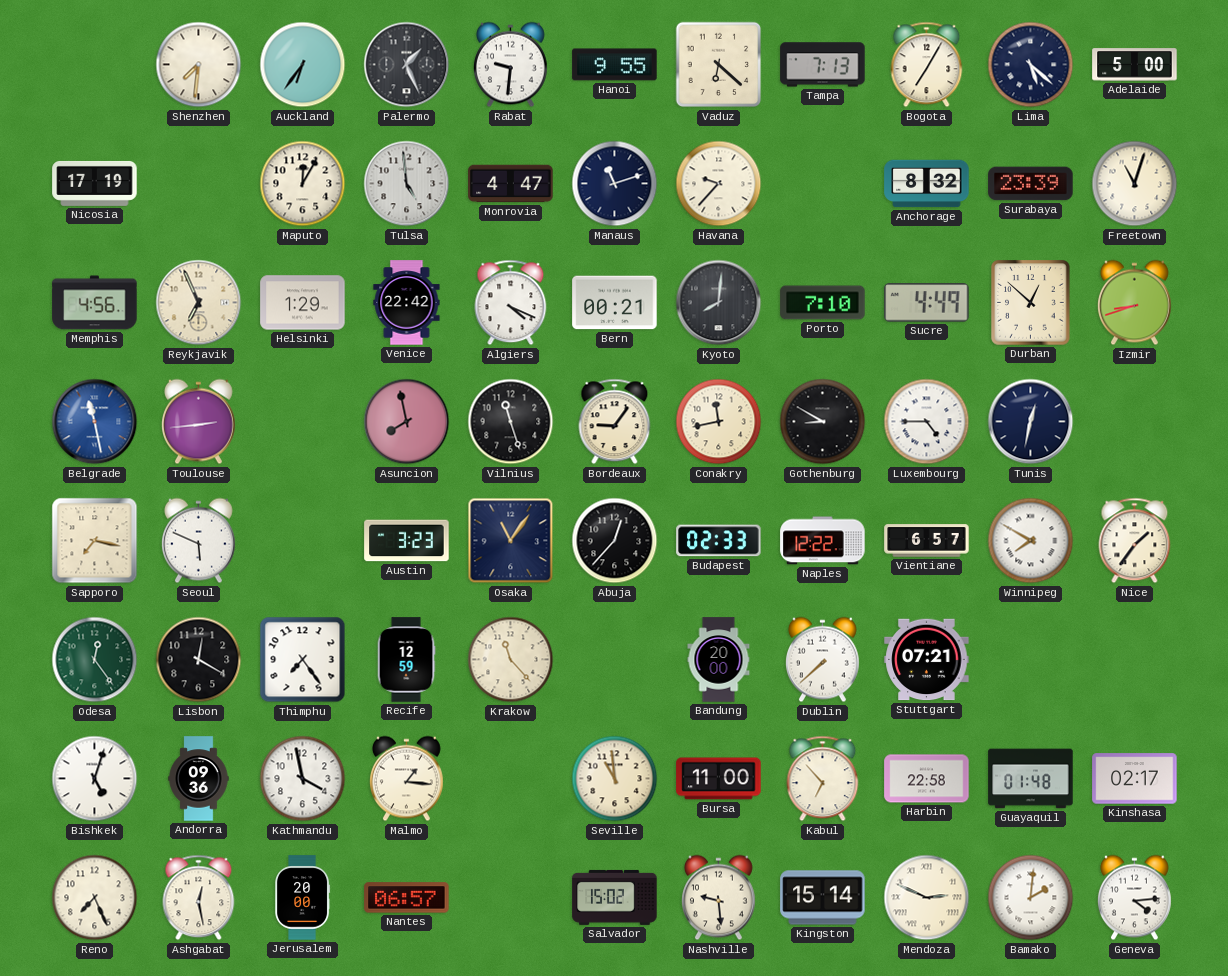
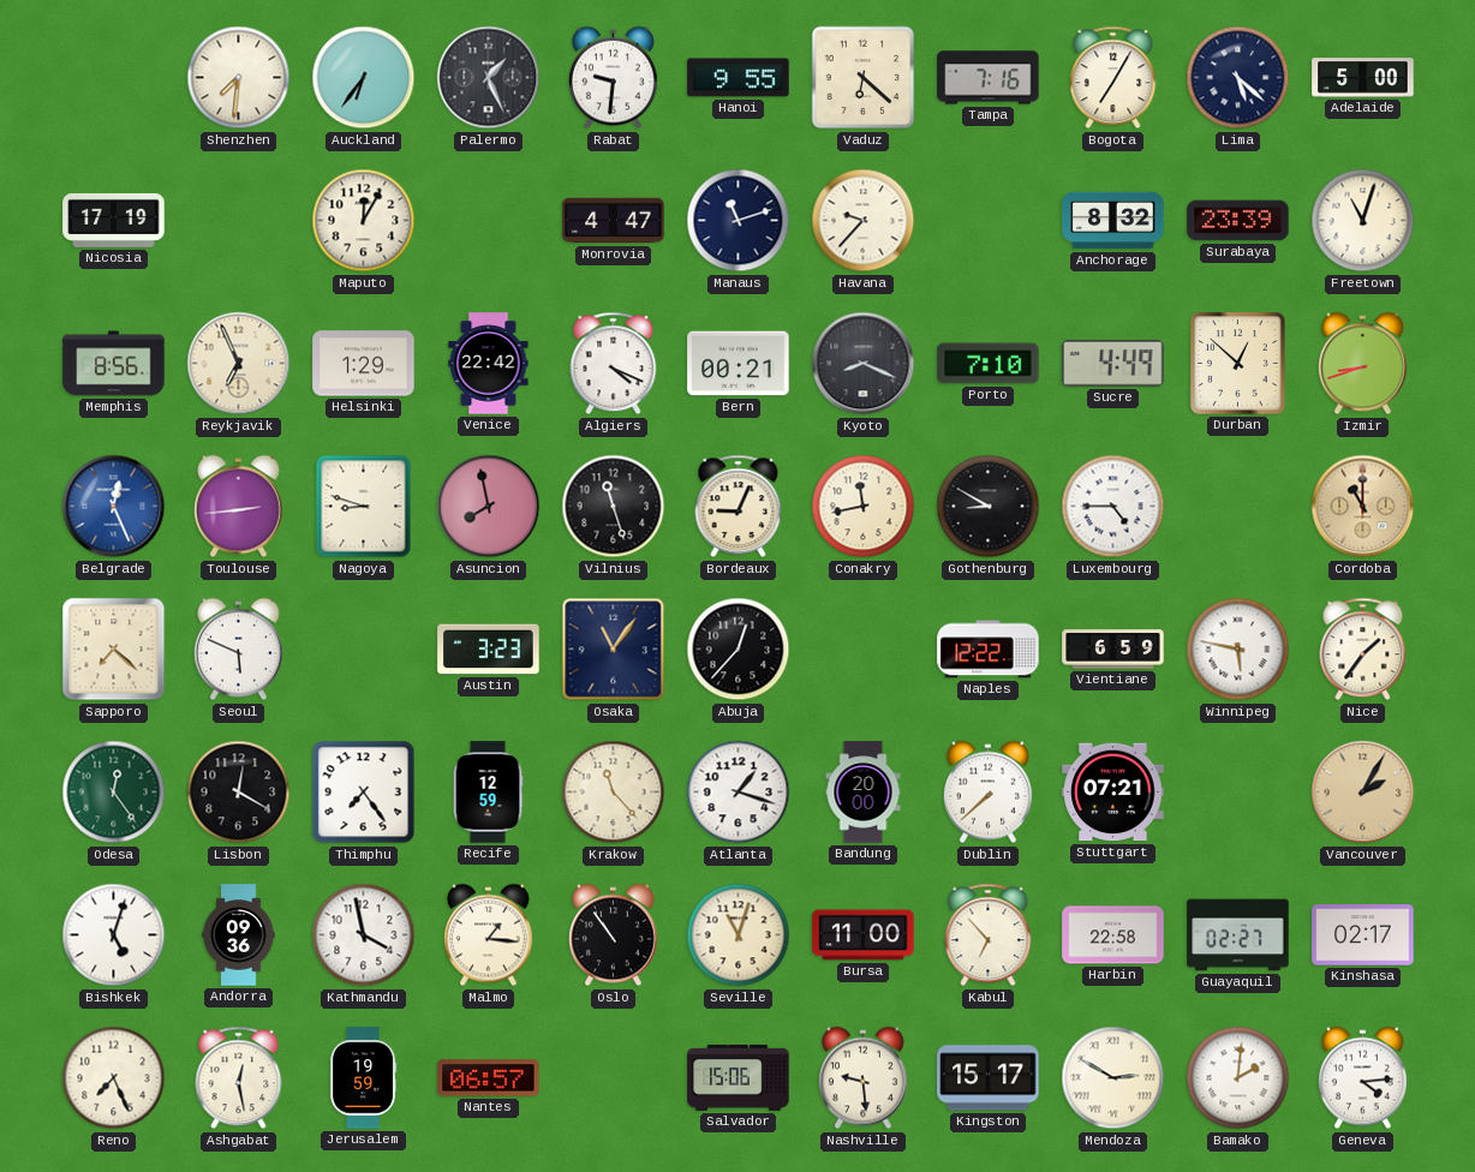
Tampa: 7:13 -> 7:16 (989, 78)
Tulsa: 4:59 -> none (407, 184)
Memphis: 4:56 -> 8:56 (114, 364)
Kyoto: 8:01 -> 8:19 (864, 364)
Belgrade: 11:28 -> 12:26 (114, 507)
Nagoya: none -> 8:48 (364, 507)
Bordeaux: 9:06 -> 9:04 (739, 507)
Tunis: 12:32 -> none (1031, 422)
Cordoba: none -> 11:00 (1363, 507)
Sapporo: 7:17 -> 7:22 (114, 650)
Budapest: 02:33 -> none (719, 541)
Vientiane: 6:57 -> 6:59 (1113, 650)
Winnipeg: 7:50 -> 5:47 (1238, 650)
Atlanta: none -> 1:18 (739, 793)
Vancouver: none -> 2:05 (1363, 793)
Oslo: none -> 10:54 (613, 935)
Seville: 10:59 -> 11:03 (739, 935)
Guayaquil: 01:48 -> 02:27 (1238, 935)
Jerusalem: 20:00 -> 19:59 (364, 1078)
Salvador: 15:02 -> 15:06 (739, 1077)
Kingston: 15:14 -> 15:17 (989, 1078)
Mendoza: 2:49 -> 2:50 (1113, 1078)
